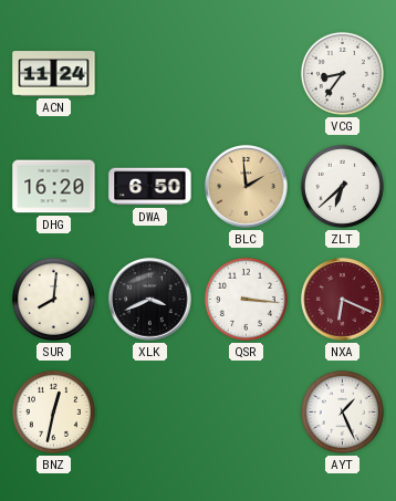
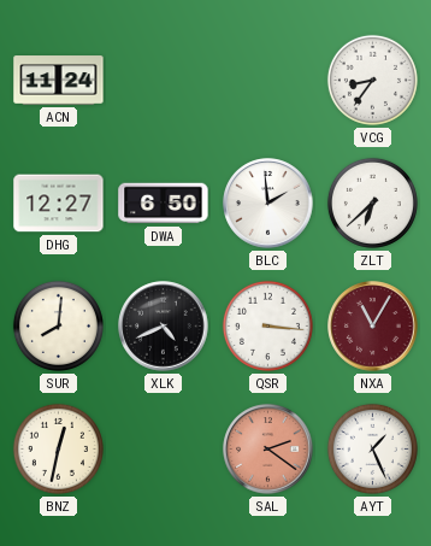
DHG: 16:20 -> 12:27 (59, 204)
BLC dial: champagne -> white (268, 204)
XLK: 3:41 -> 4:41 (164, 327)
NXA: 6:19 -> 11:05 (373, 327)
SAL: none -> 2:21 (268, 450)
